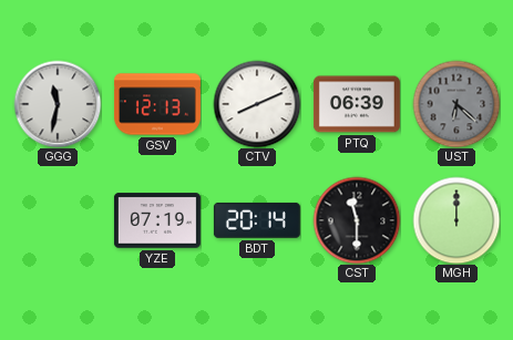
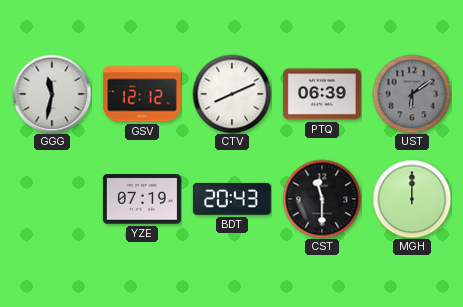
GSV: 12:13 -> 12:12 (142, 94)
UST: 6:22 -> 6:09 (412, 94)
BDT: 20:14 -> 20:43 (232, 199)
